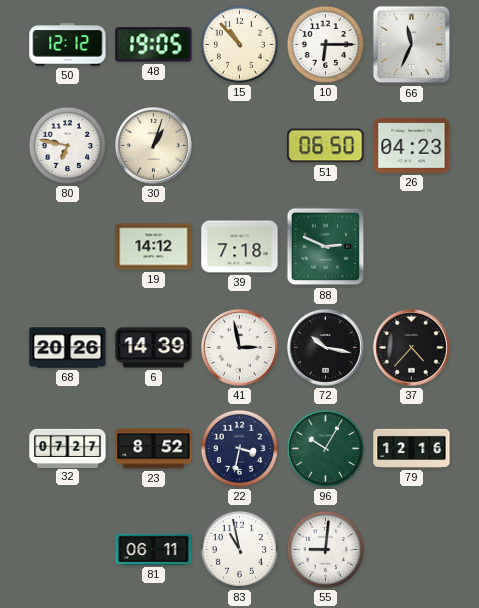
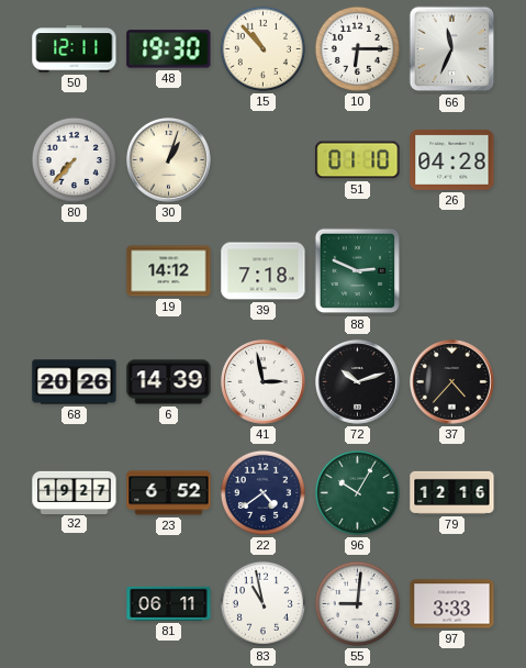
50: 12:12 -> 12:11 (75, 49)
48: 19:05 -> 19:30 (169, 49)
80: 6:47 -> 7:37 (74, 159)
51: 06:50 -> 01:10 (358, 160)
26: 04:23 -> 04:28 (452, 159)
72: 10:17 -> 10:12 (358, 382)
32: 07:27 -> 19:27 (75, 492)
23: 8:52 -> 6:52 (169, 493)
22: 3:32 -> 4:39 (262, 492)
97: none -> 3:33 (452, 604)
